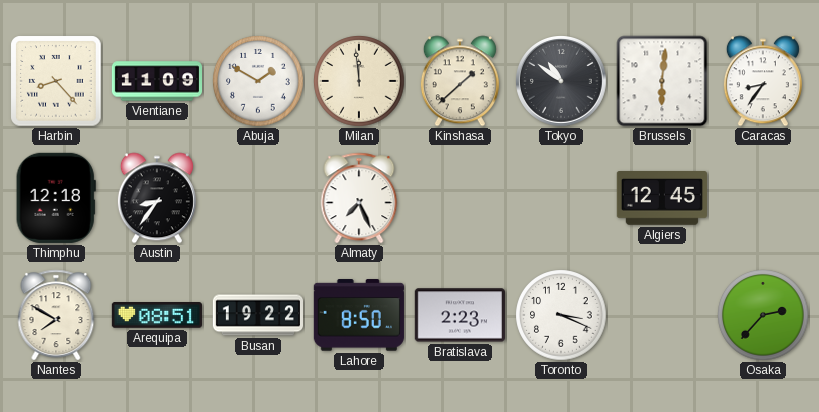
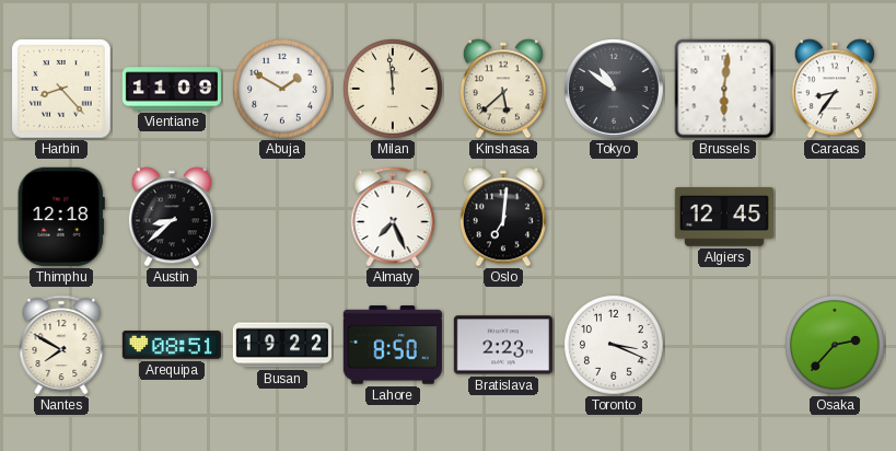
Kinshasa: 1:38 -> 5:38 (503, 89)
Austin: 8:36 -> 8:38 (172, 217)
Oslo: none -> 7:01 (503, 217)
